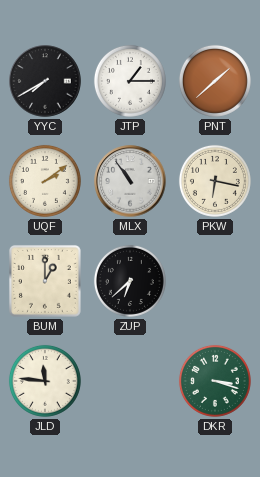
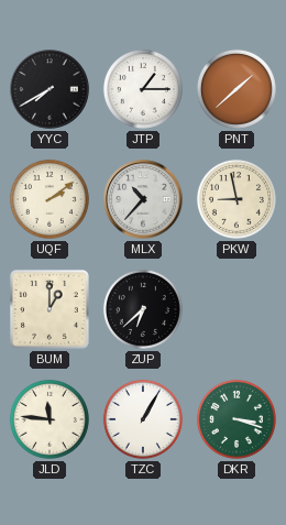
MLX: 10:54 -> 10:37 (143, 199)
PKW: 6:17 -> 8:58 (237, 199)
TZC: none -> 1:05 (143, 419)
